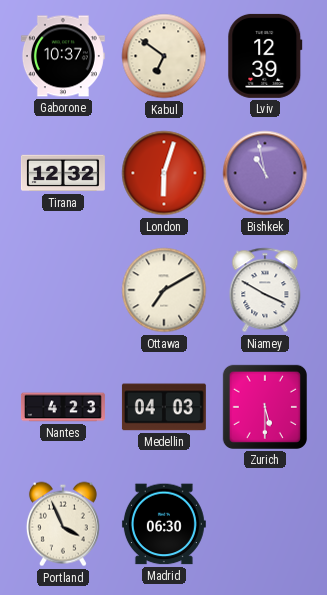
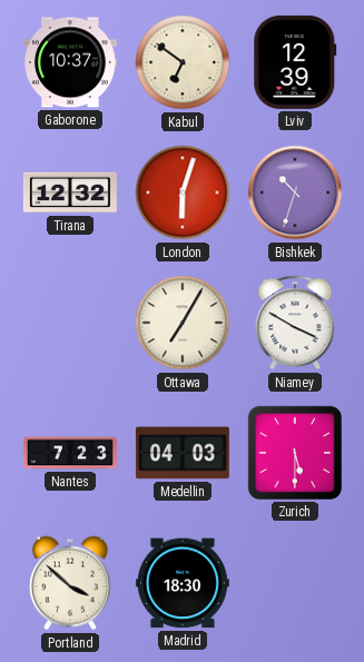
Bishkek: 10:58 -> 10:33 (295, 192)
Ottawa: 7:10 -> 7:05 (183, 323)
Nantes: 4:23 -> 7:23 (70, 453)
Portland: 3:56 -> 3:52 (70, 583)
Madrid: 06:30 -> 18:30 (183, 583)
